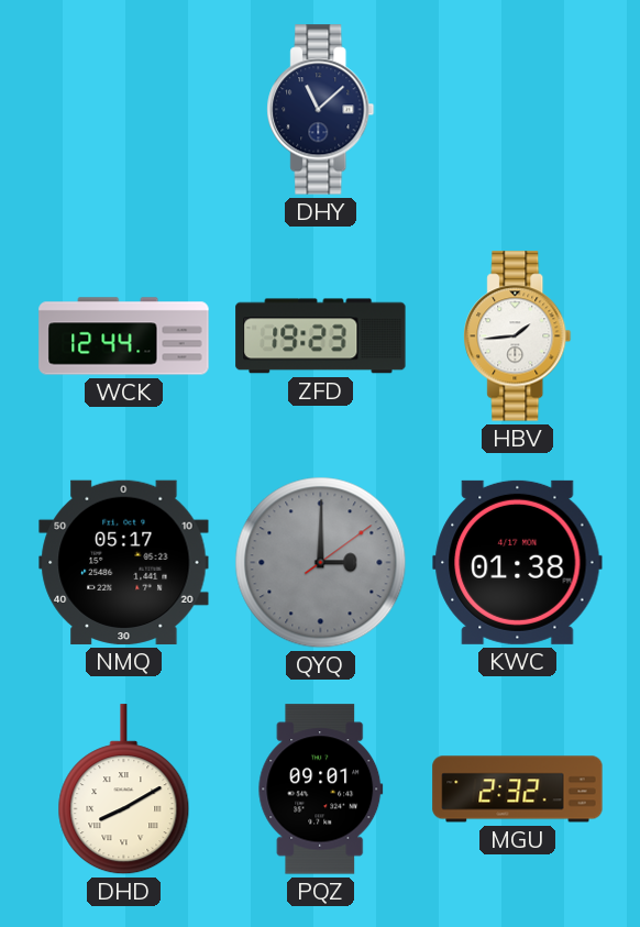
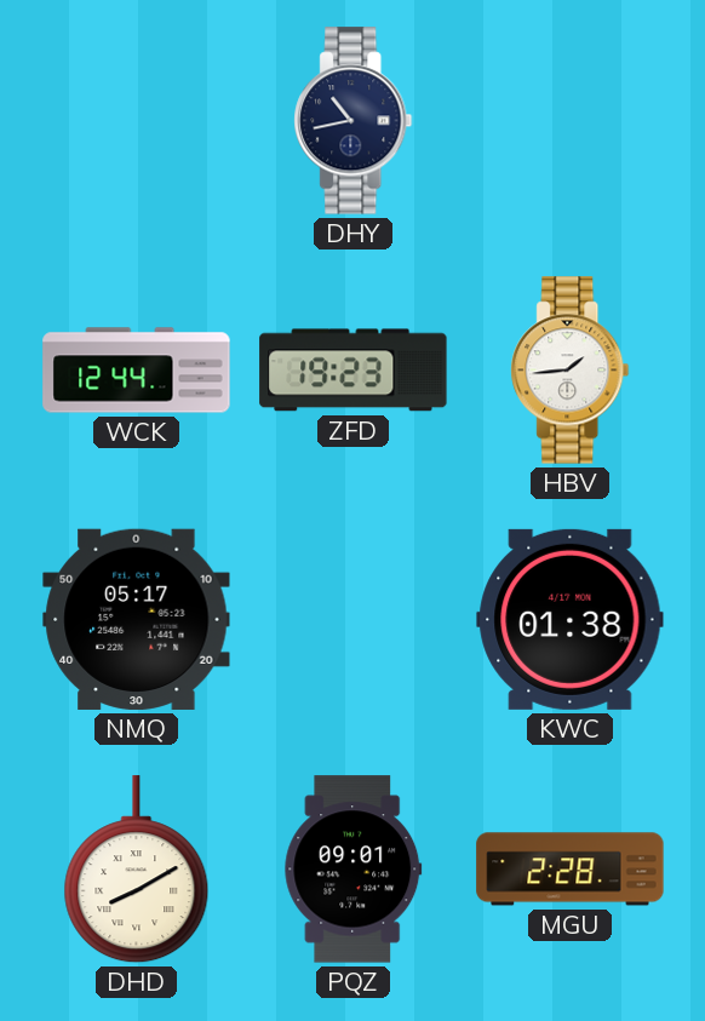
DHY: 11:08 -> 10:43 (354, 121)
QYQ: 3:00 -> none (321, 563)
MGU: 2:32 -> 2:28 (571, 870)
